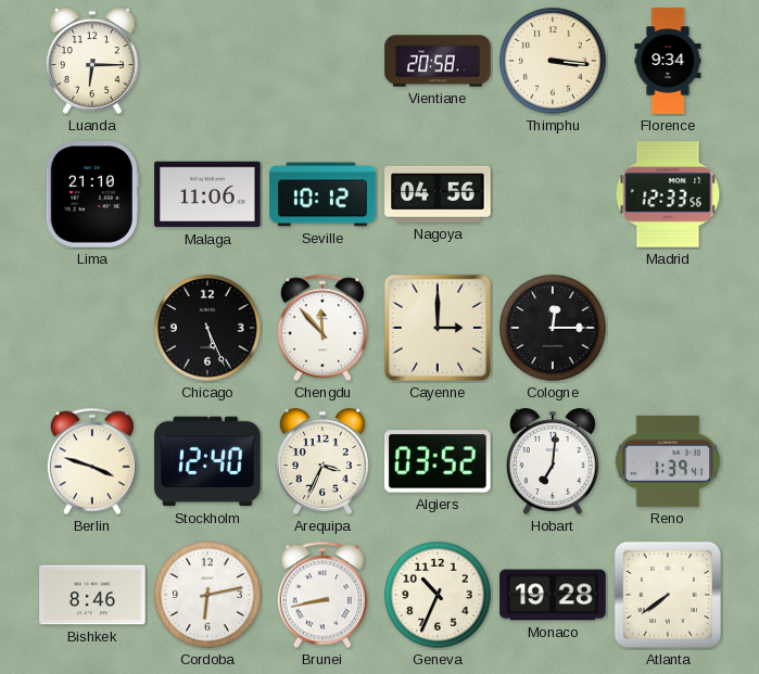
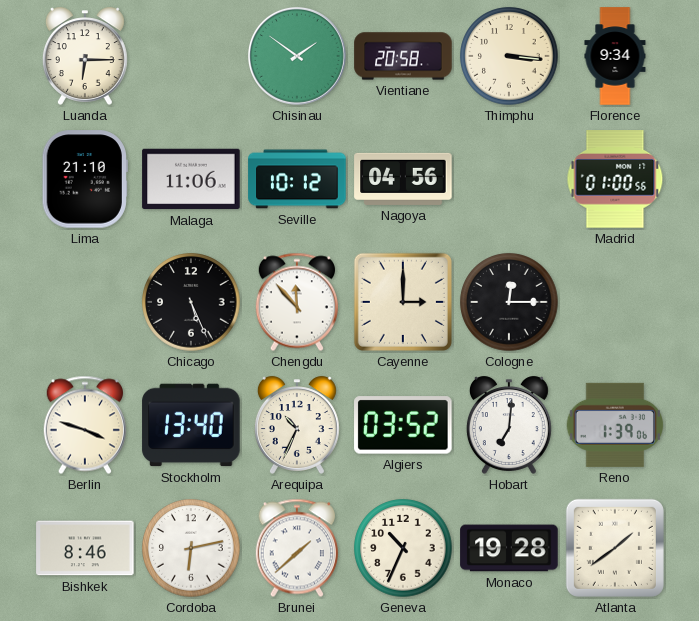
Chisinau: none -> 1:51 (297, 56)
Madrid: 12:33 -> 01:00 (615, 179)
Stockholm: 12:40 -> 13:40 (191, 425)
Arequipa: 3:34 -> 10:34 (297, 425)
Reno: 1:39:41 -> 1:39:06 (615, 425)
Brunei: 8:43 -> 1:38 (297, 548)
Atlanta: 7:39 -> 1:39 (615, 548)
